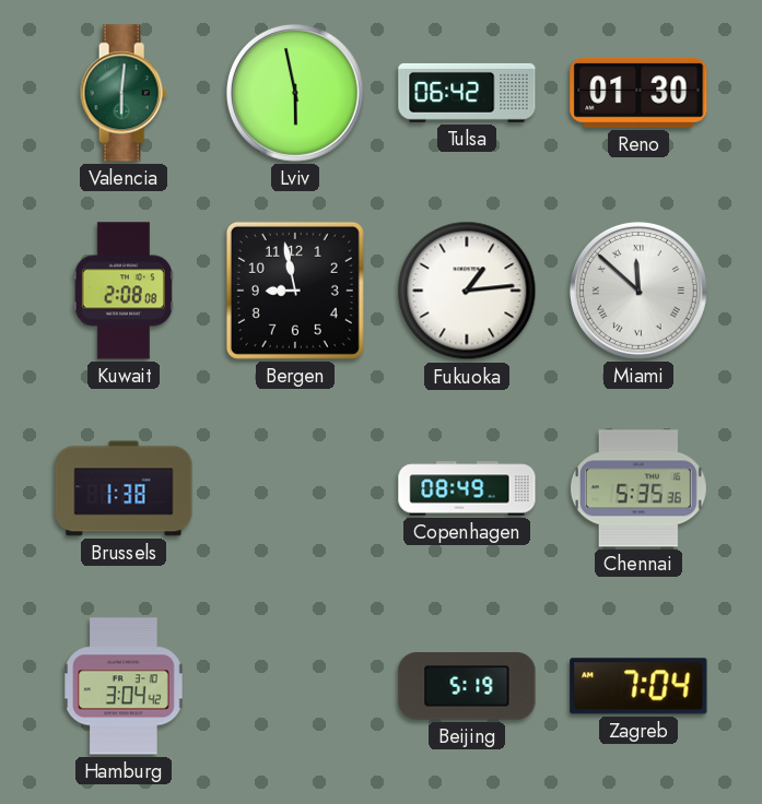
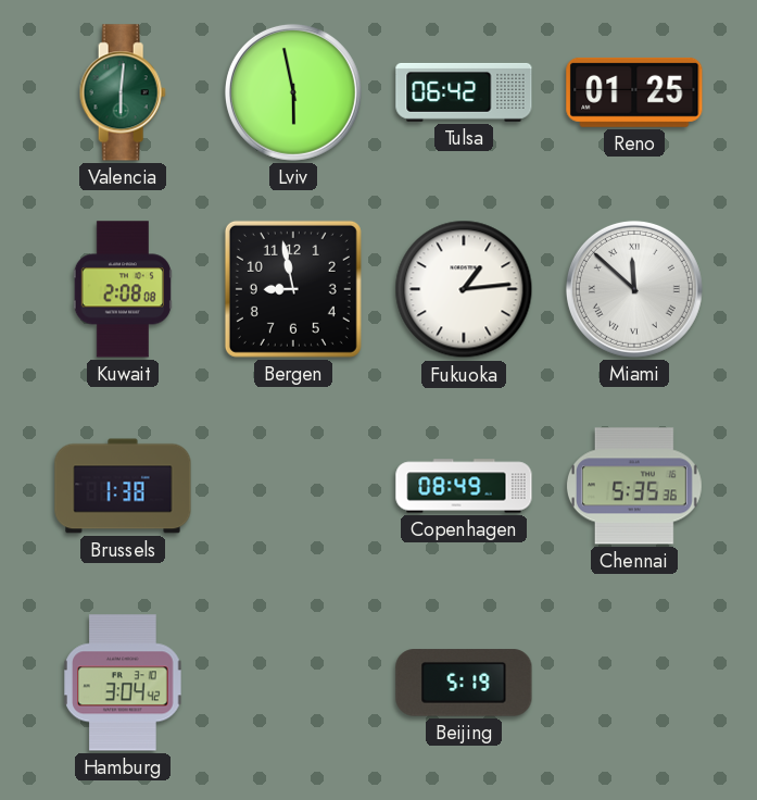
Reno: 01:30 -> 01:25 (634, 92)
Zagreb: 7:04 -> none (638, 686)
